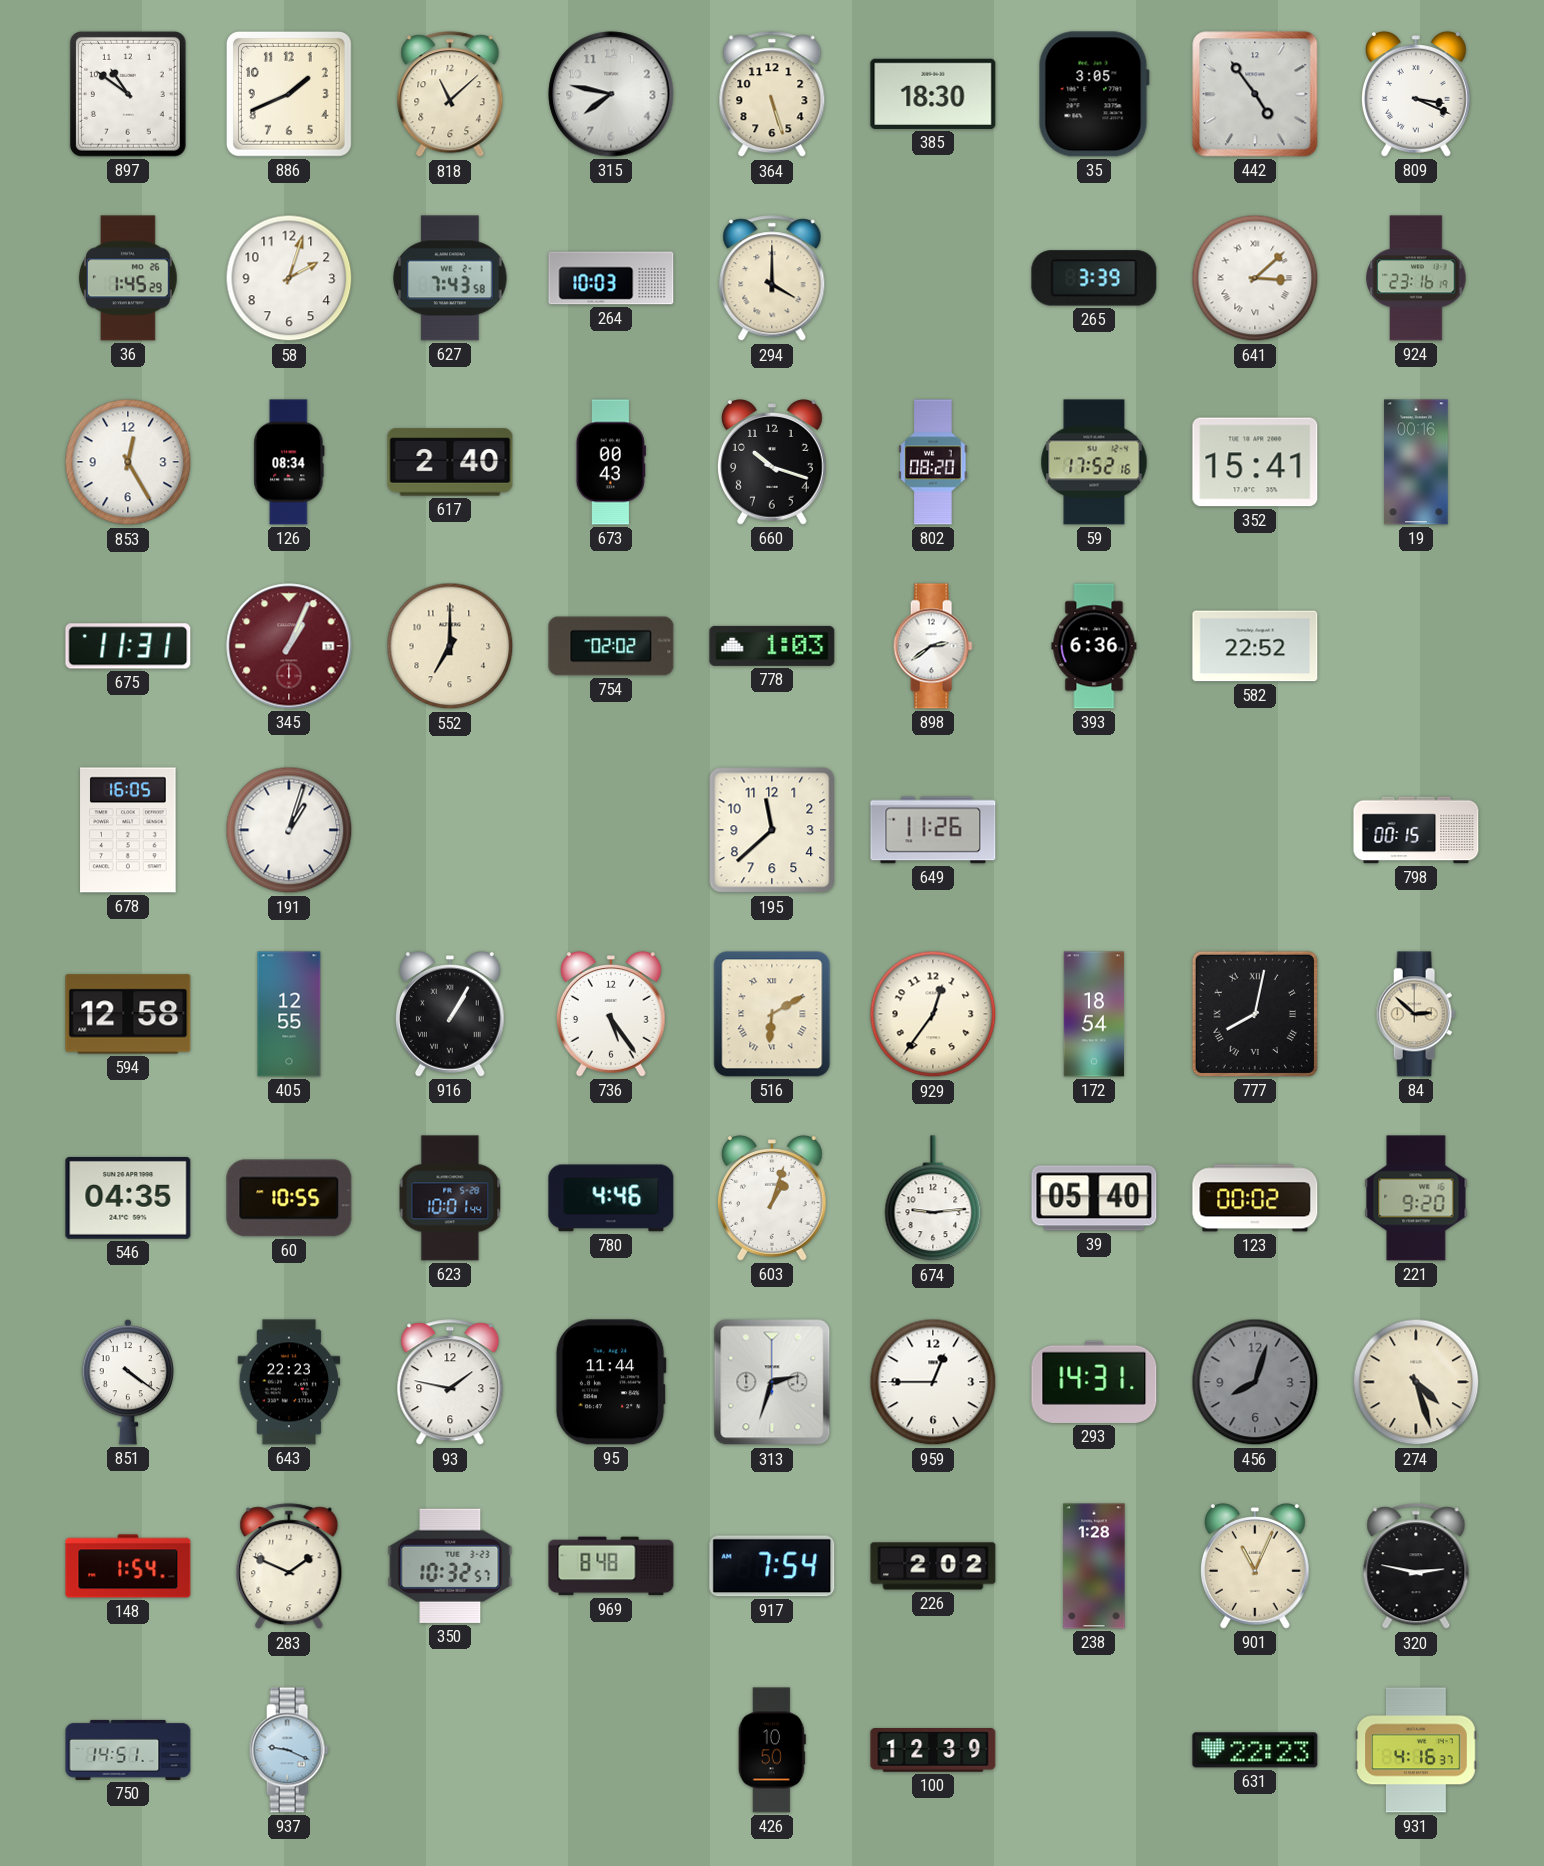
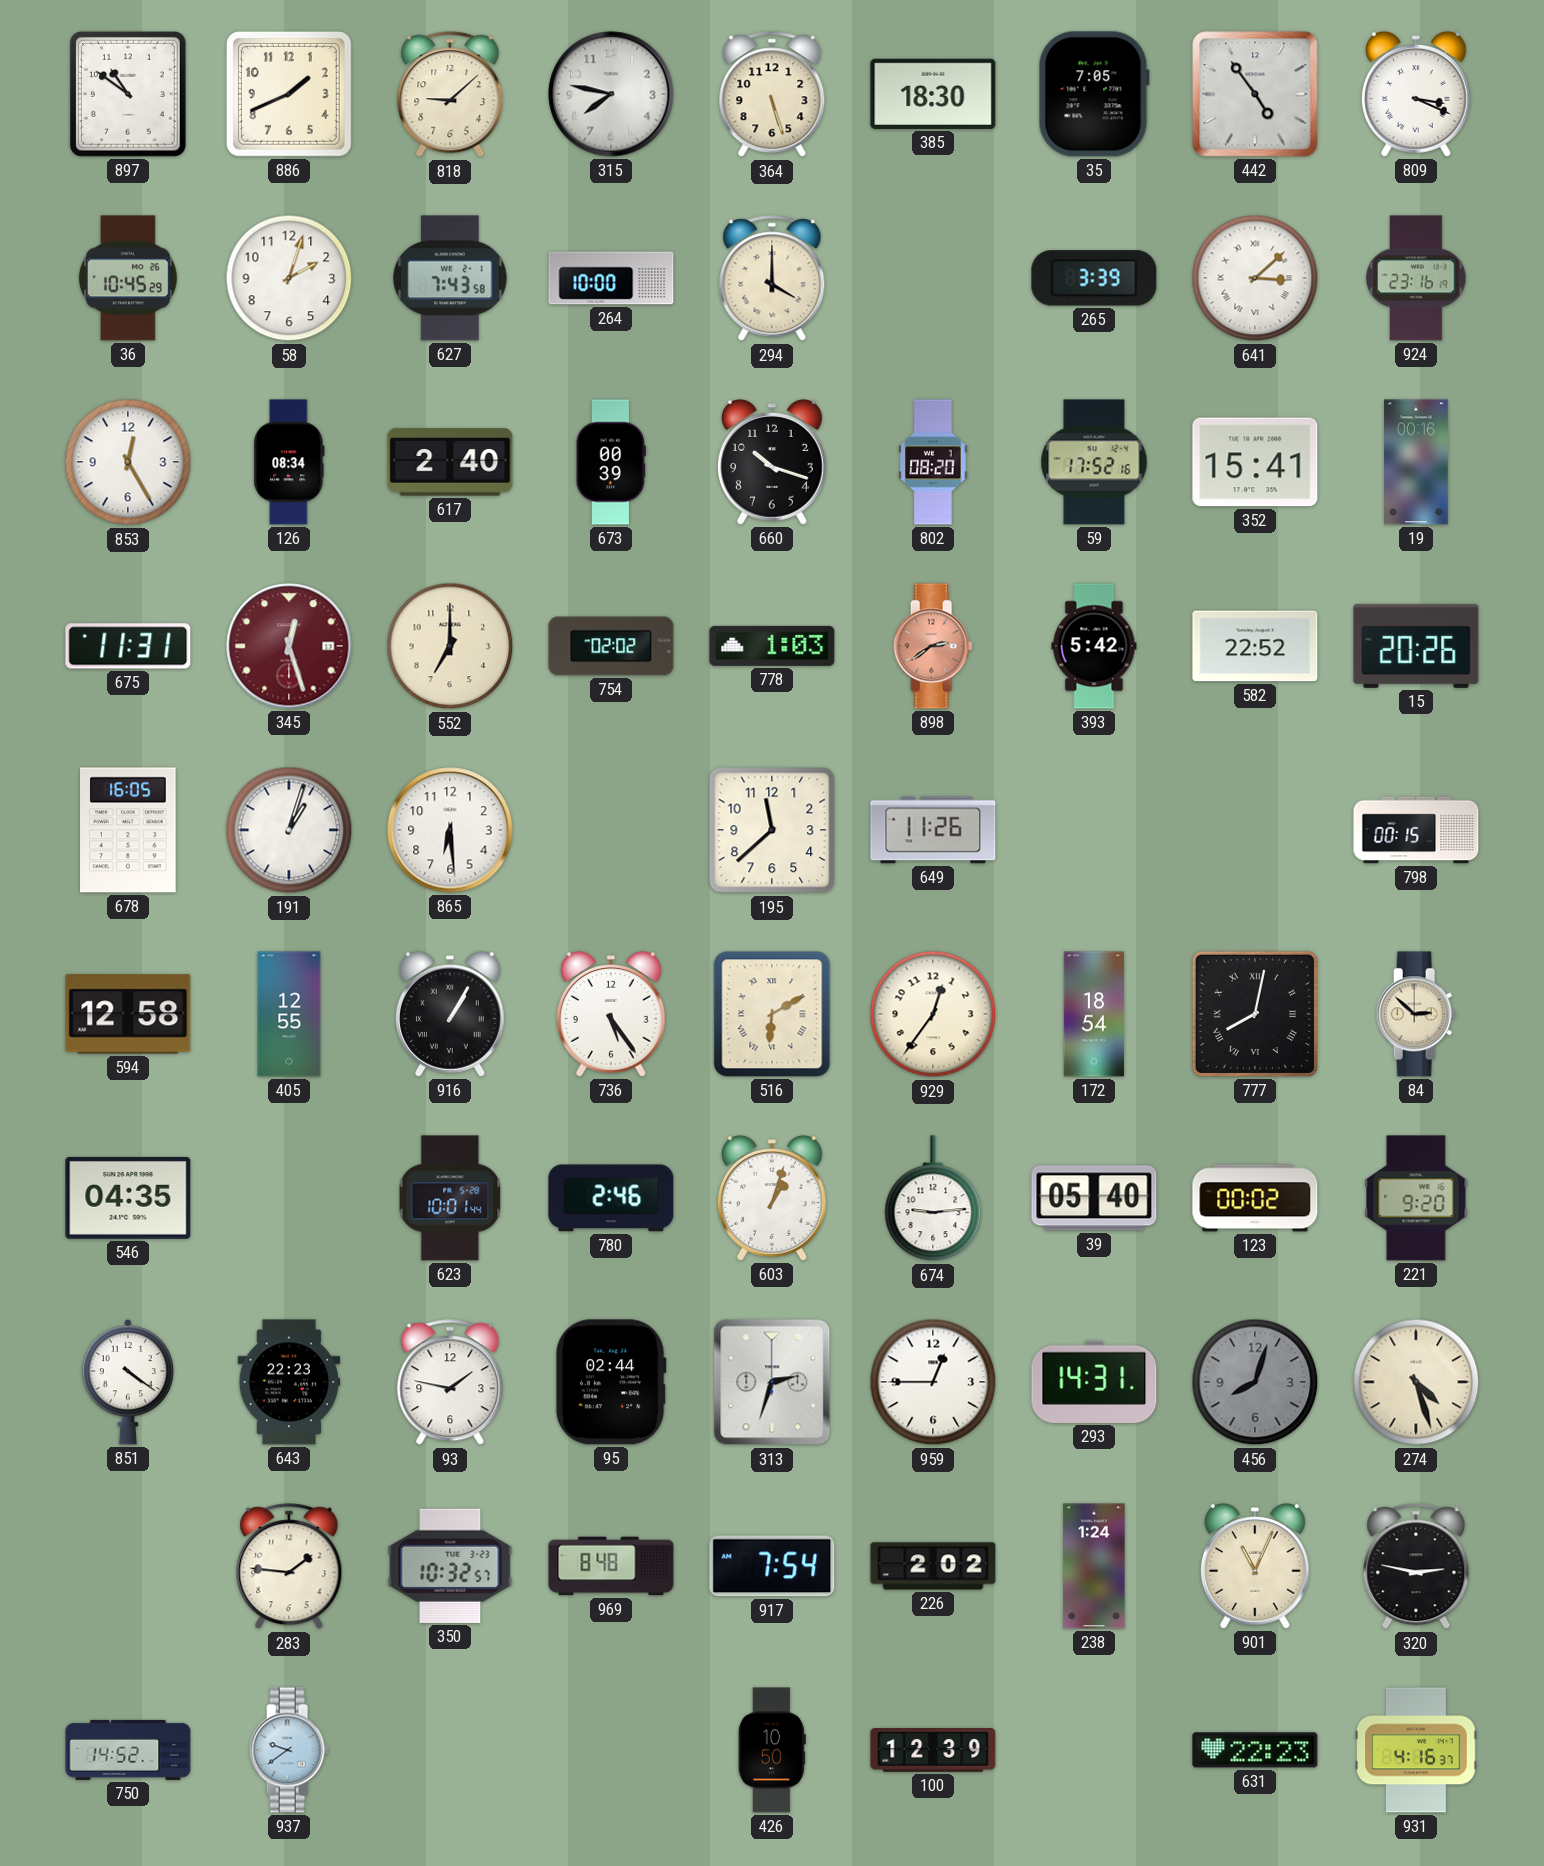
818: 11:08 -> 9:08 (450, 95)
35: 3:05 -> 7:05 (1094, 94)
36: 1:45 -> 10:45 (128, 278)
264: 10:03 -> 10:00 (611, 278)
673: 00:43 -> 00:39 (611, 462)
345: 1:04 -> 12:27 (289, 646)
898 dial: white -> salmon (933, 646)
393: 6:36 -> 5:42 (1094, 646)
15: none -> 20:26 (1416, 646)
865: none -> 6:29 (450, 830)
60: 10:55 -> none (289, 1198)
780: 4:46 -> 2:46 (611, 1198)
95: 11:44 -> 02:44 (611, 1382)
148: 1:54 -> none (128, 1566)
283: 1:49 -> 1:46 (289, 1567)
238: 1:28 -> 1:24 (1094, 1566)
750: 14:51 -> 14:52 (128, 1750)
937: 9:19 -> 9:39 (289, 1750)
